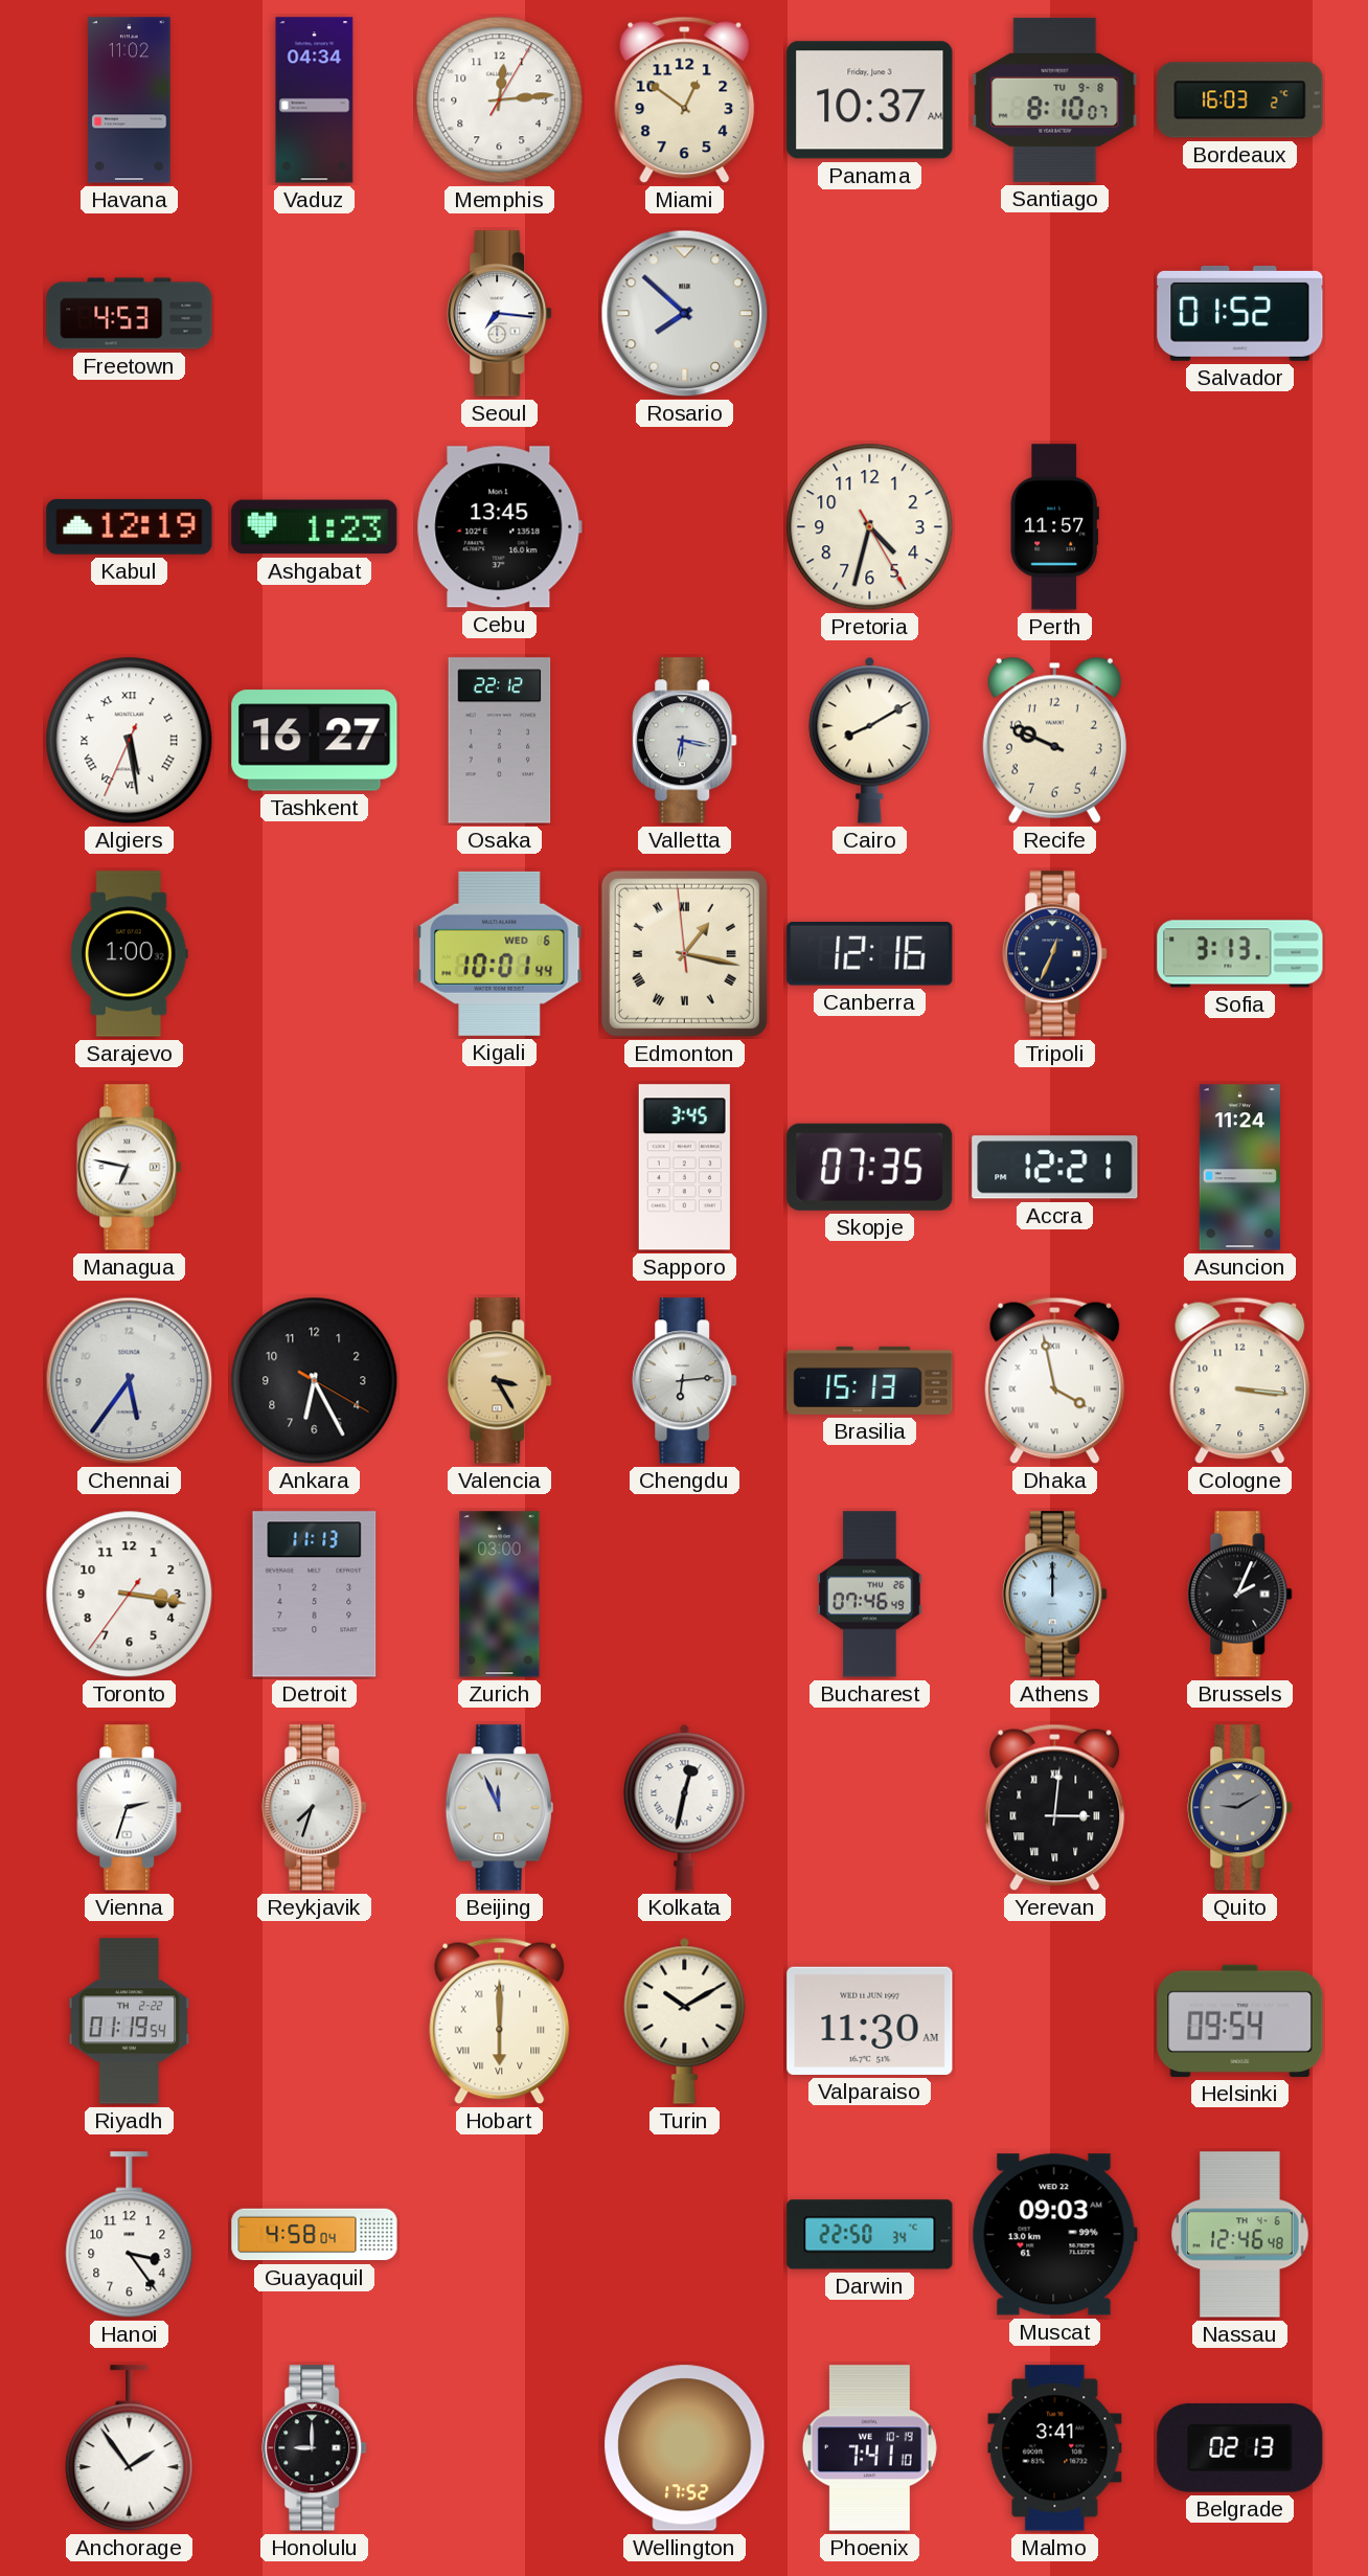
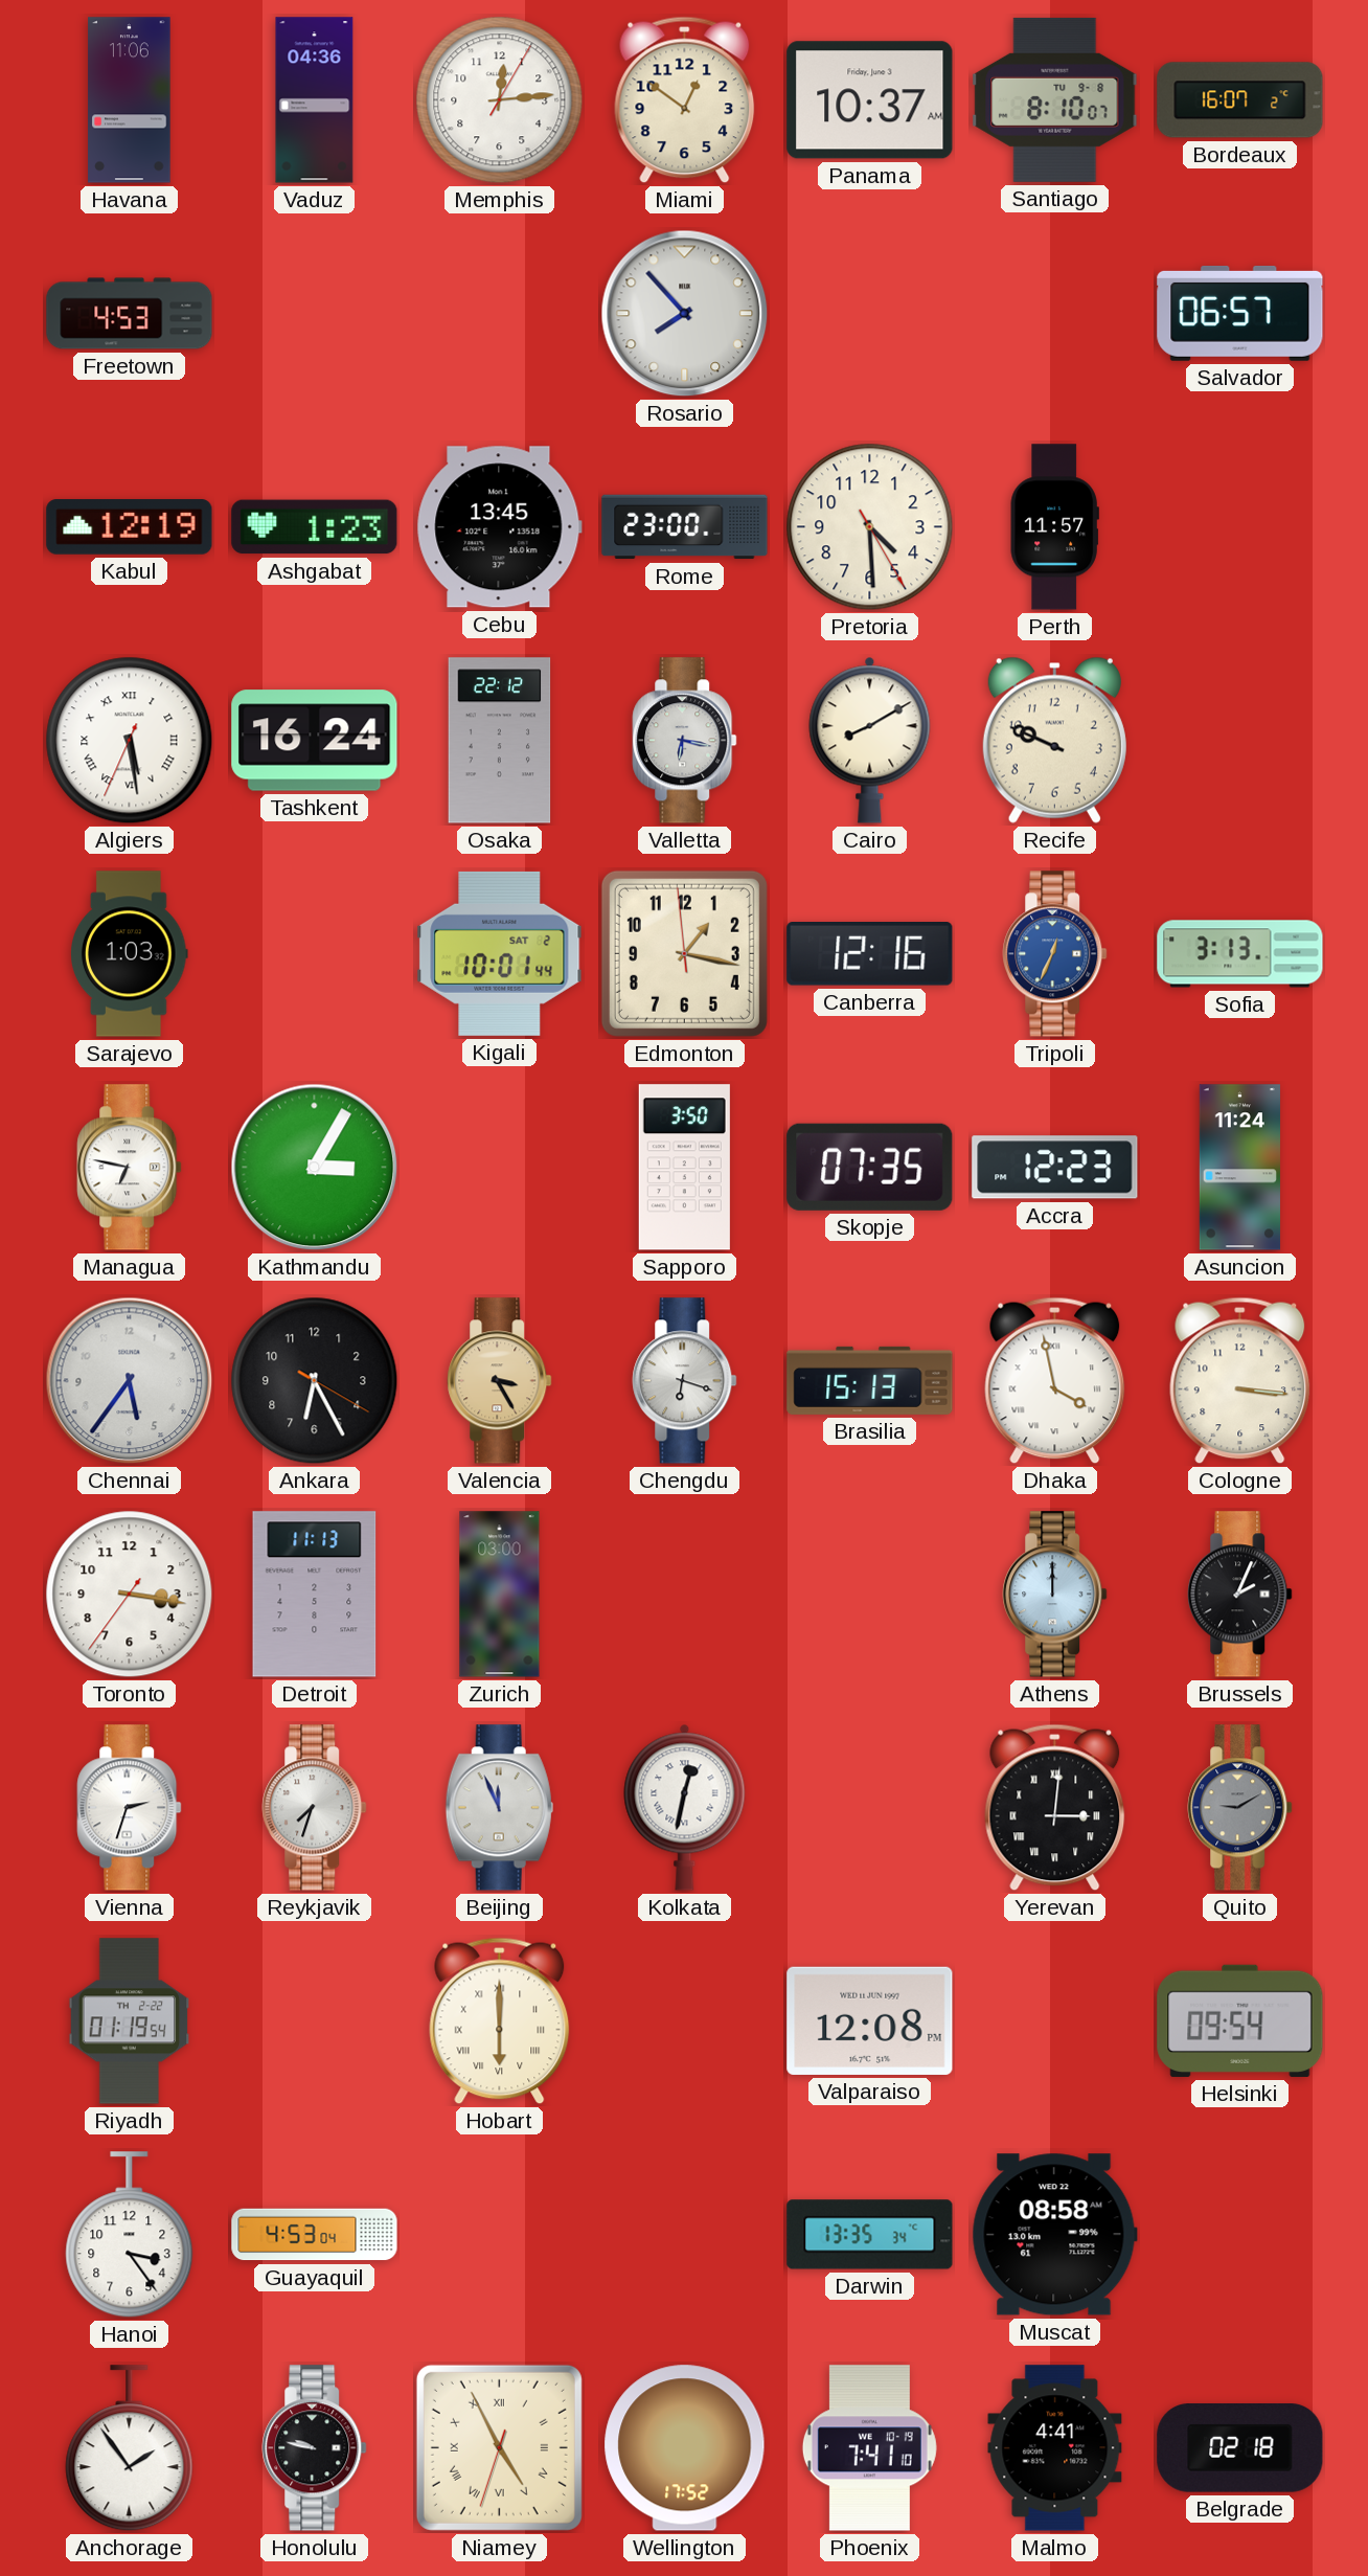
Havana: 11:02 -> 11:06 (130, 100)
Vaduz: 04:34 -> 04:36 (315, 100)
Bordeaux: 16:03 -> 16:07 (1240, 100)
Seoul: 7:16 -> none (500, 314)
Rosario: 7:52 -> 7:53 (685, 314)
Salvador: 01:52 -> 06:57 (1240, 313)
Rome: none -> 23:00 (685, 527)
Pretoria: 4:32 -> 4:29 (870, 527)
Tashkent: 16:27 -> 16:24 (315, 741)
Sarajevo: 1:00 -> 1:03 (130, 954)
Kigali date: WED 6 -> SAT 2 (500, 953)
Edmonton numerals: Roman -> Arabic (684, 953)
Tripoli dial: navy -> blue (1055, 954)
Kathmandu: none -> 3:05 (315, 1168)
Sapporo: 3:45 -> 3:50 (684, 1168)
Accra: 12:21 -> 12:23 (1055, 1168)
Chengdu: 6:14 -> 6:18 (685, 1381)
Bucharest: 07:46 -> none (870, 1595)
Turin: 10:10 -> none (685, 2020)
Valparaiso: 11:30 -> 12:08 (870, 2020)
Guayaquil: 4:58 -> 4:53 (315, 2235)
Darwin: 22:50 -> 13:35 (870, 2235)
Muscat: 09:03 -> 08:58 (1054, 2235)
Nassau: 12:46 -> none (1240, 2235)
Honolulu: 9:00 -> 9:47 (315, 2448)
Niamey: none -> 4:55 (499, 2447)
Malmo: 3:41 -> 4:41 (1055, 2448)
Belgrade: 02:13 -> 02:18 (1240, 2448)
